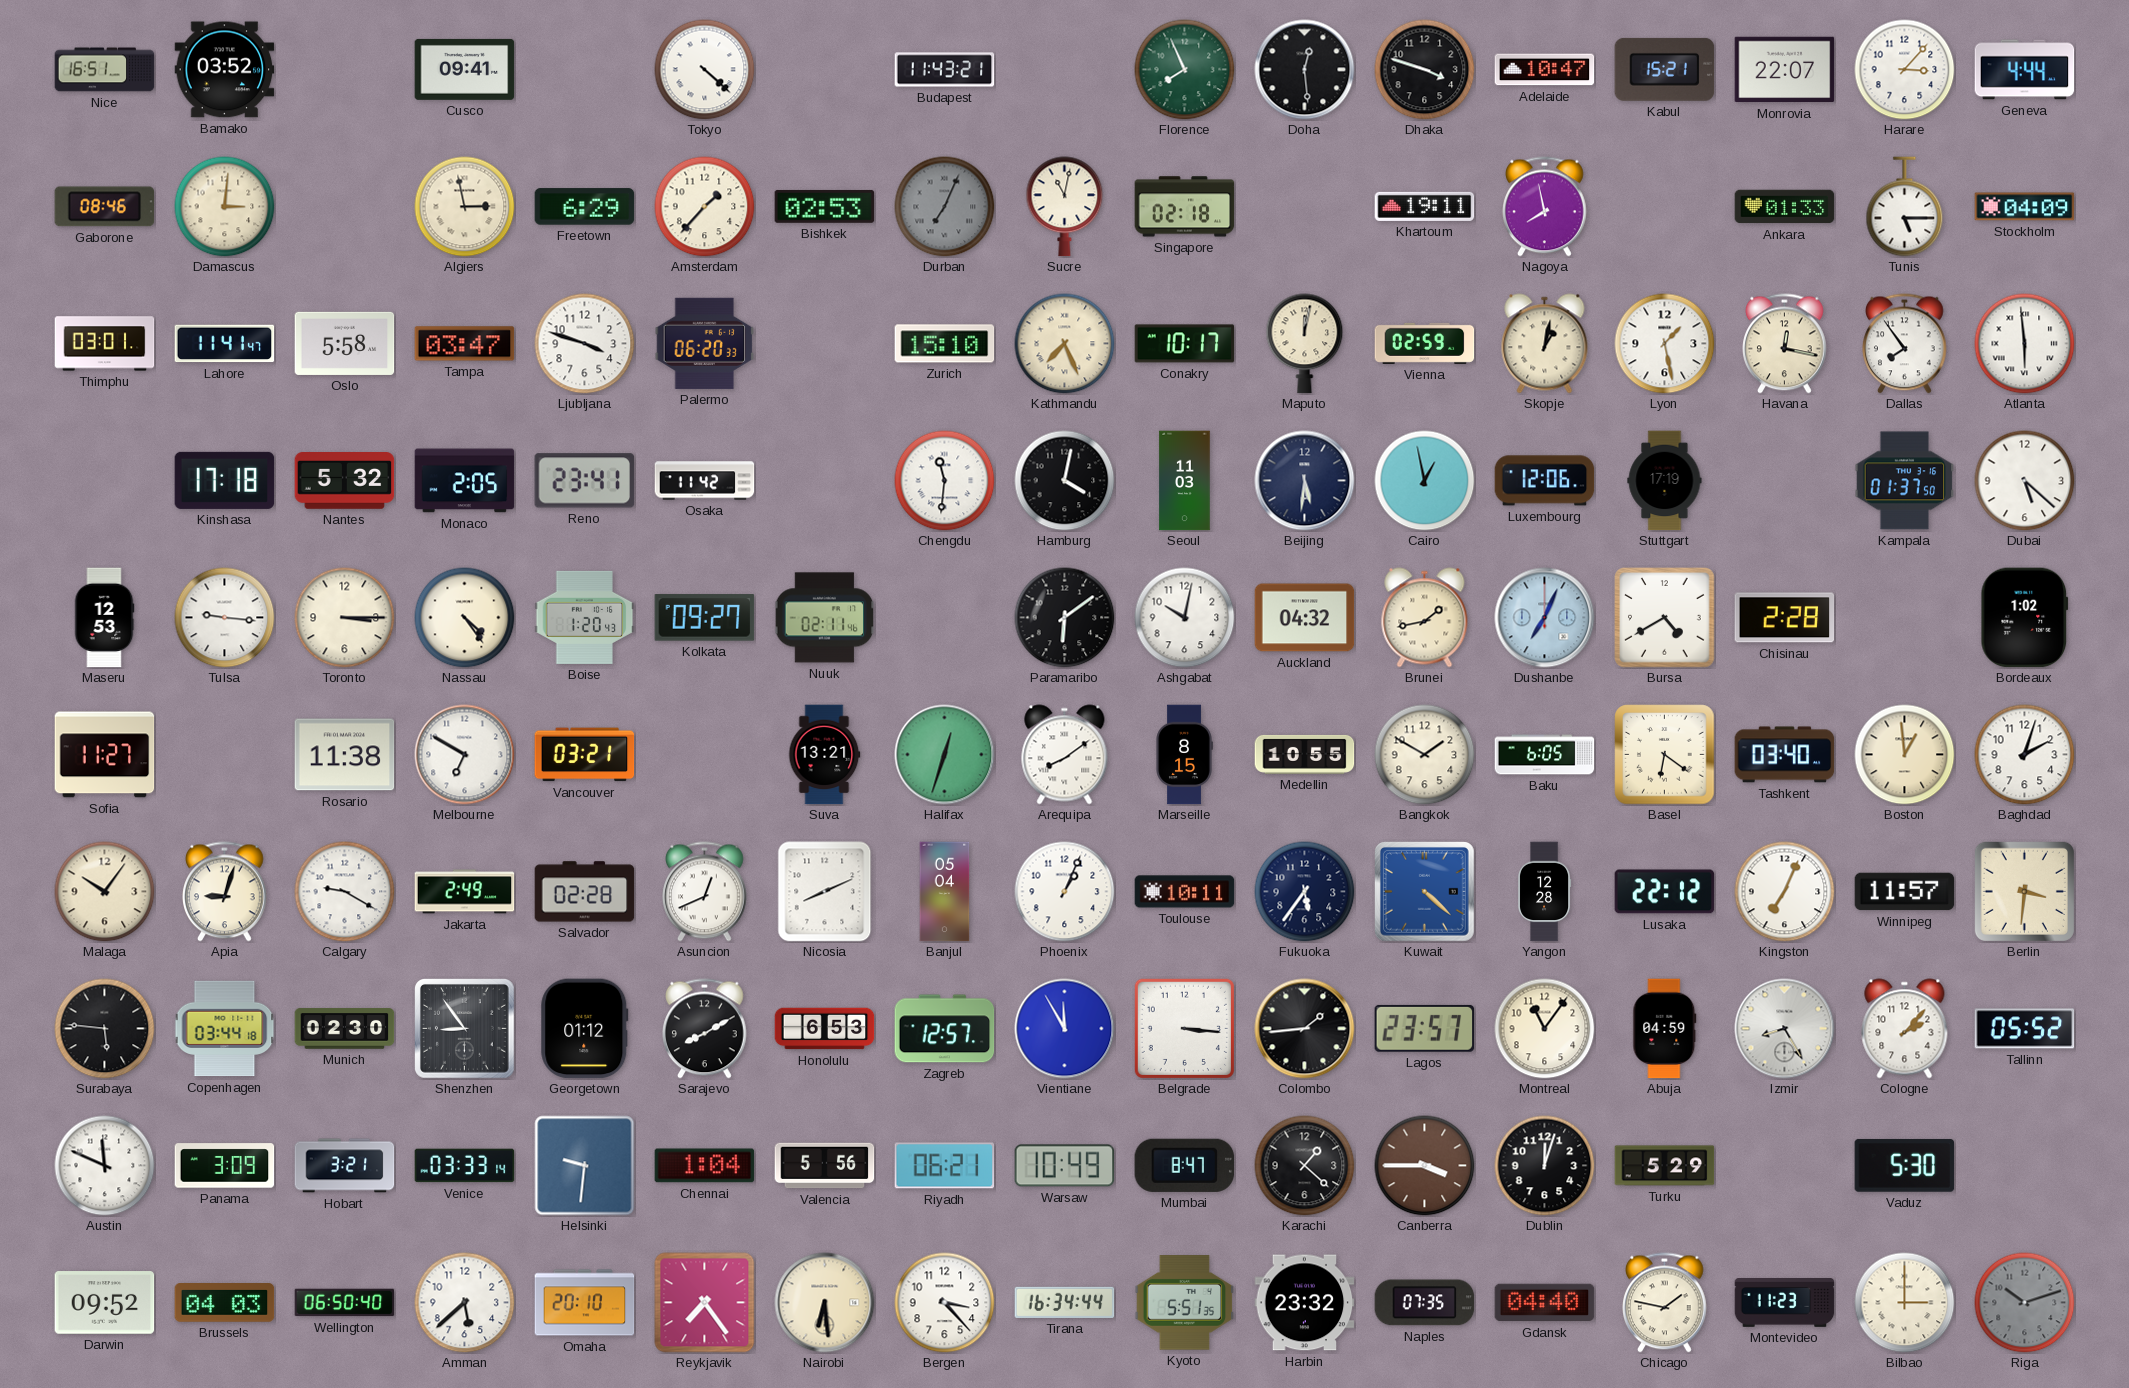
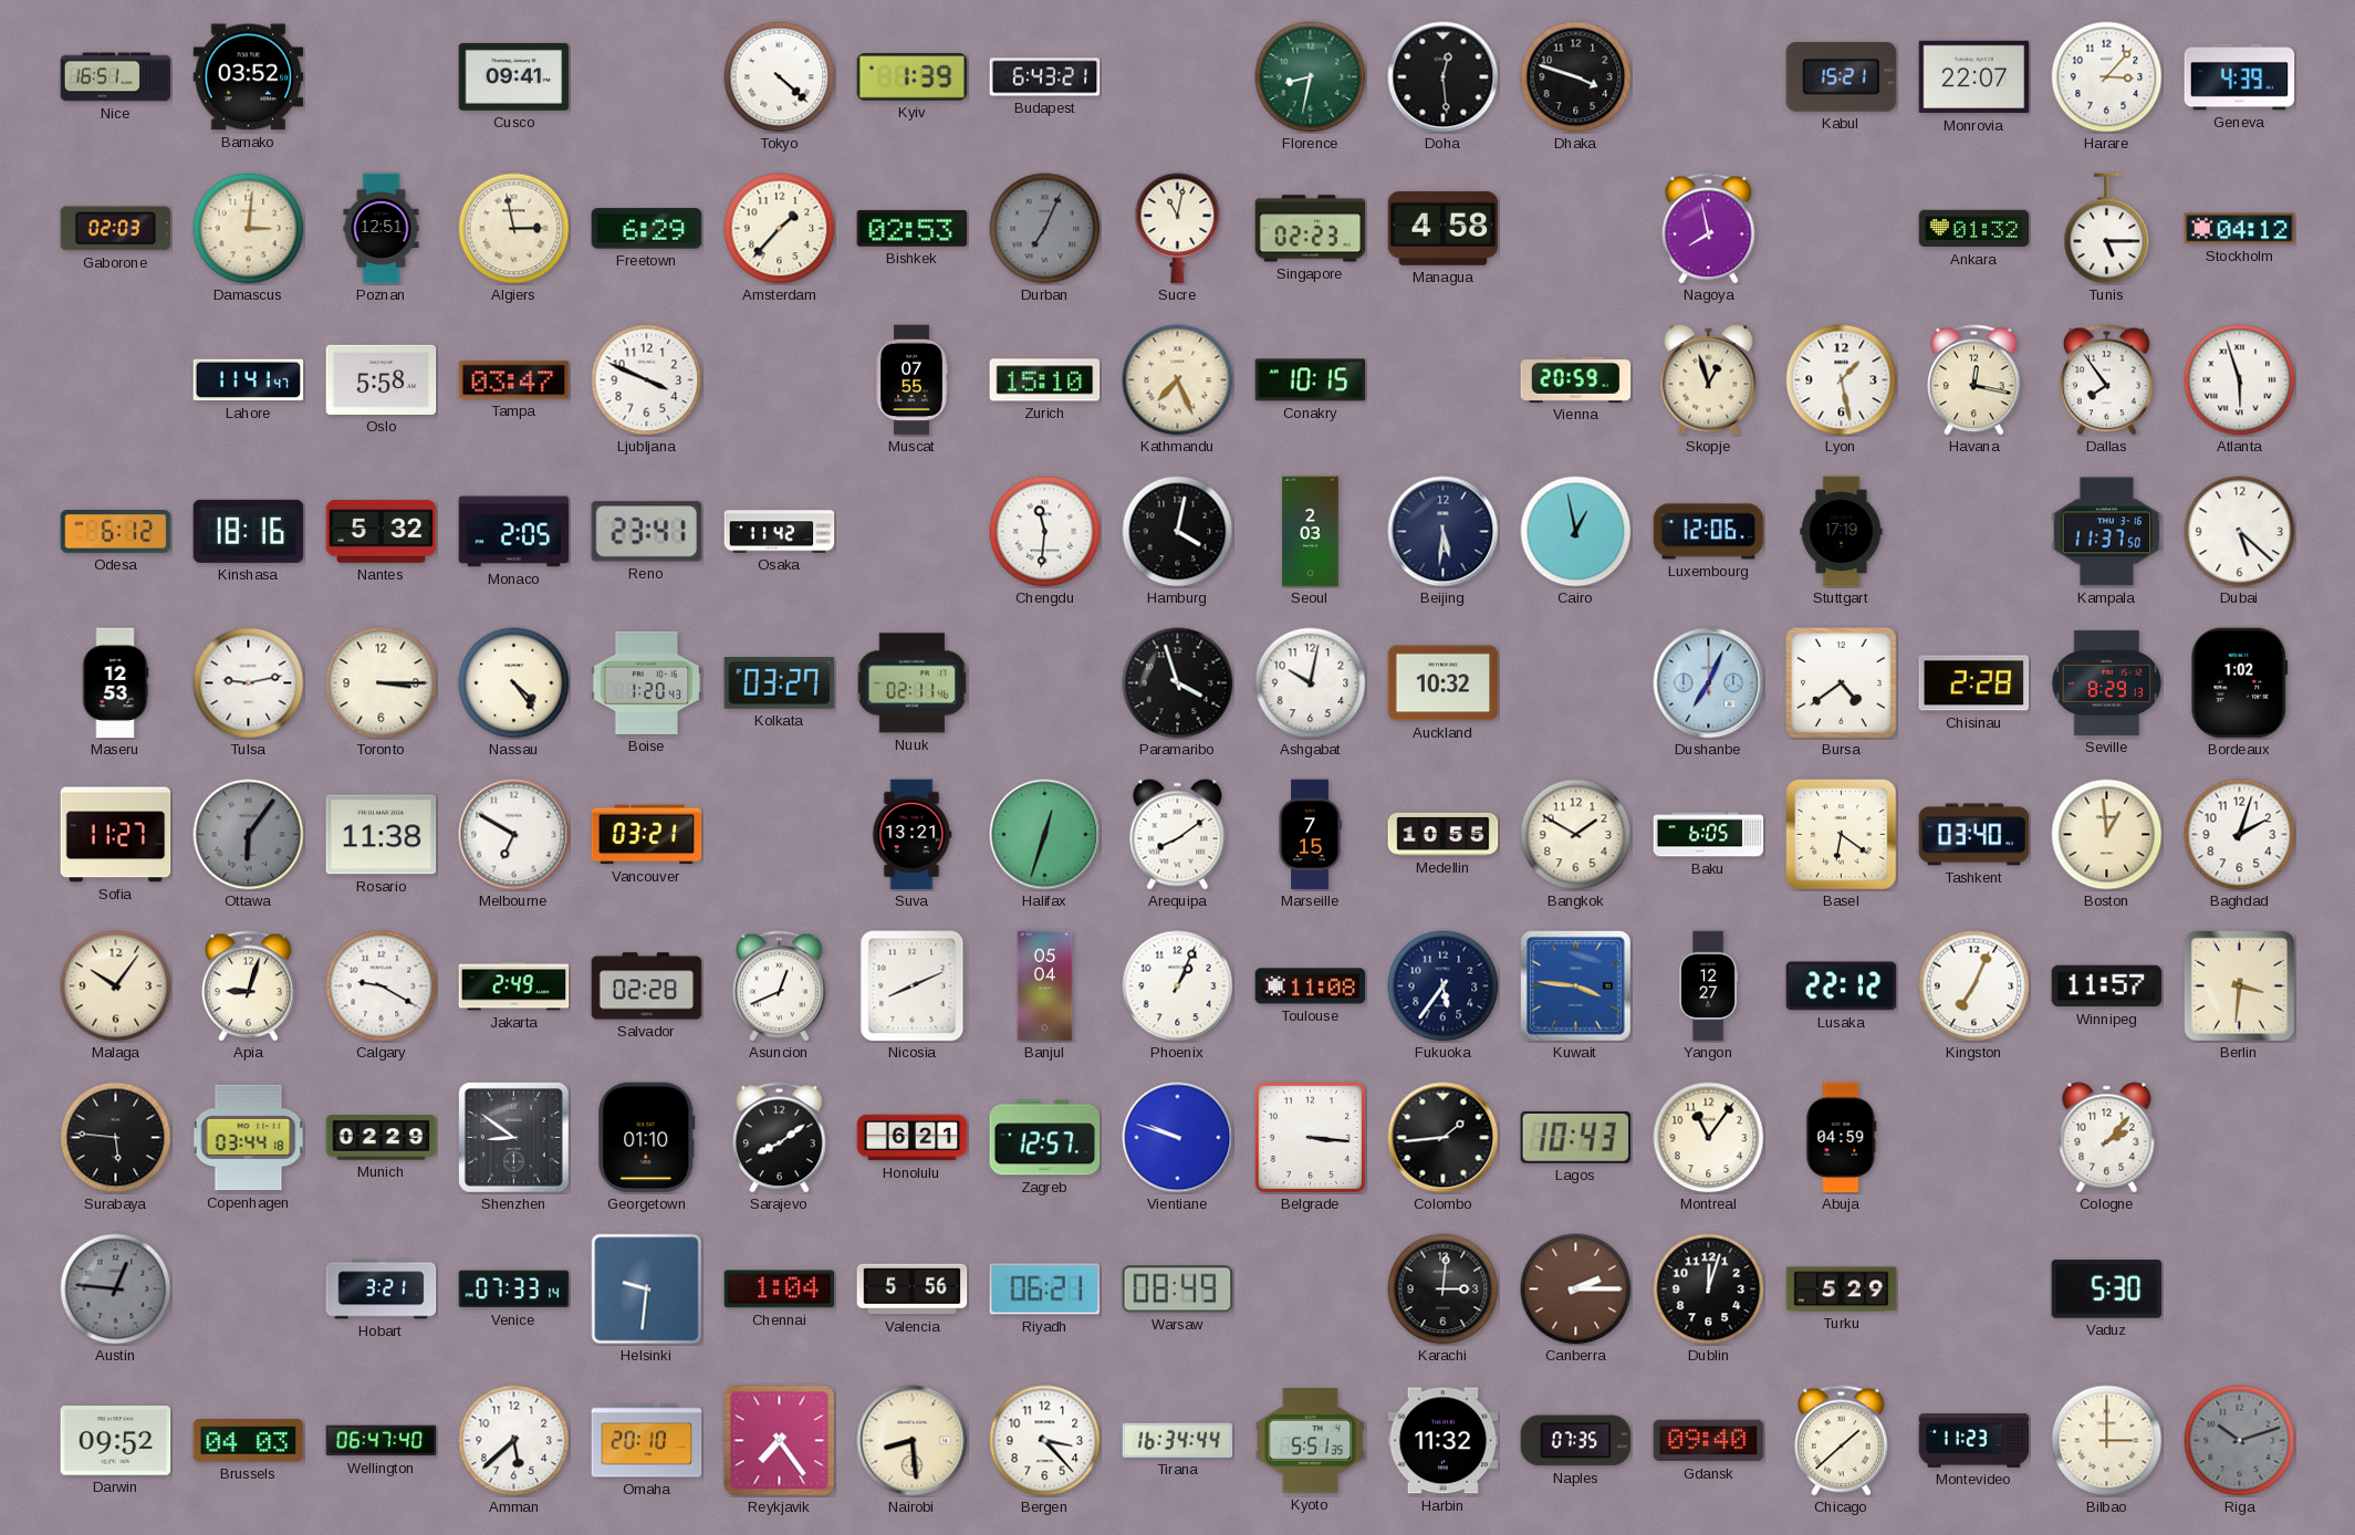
Kyiv: none -> 1:39 (913, 77)
Budapest: 11:43 -> 6:43 (1045, 77)
Florence: 7:56 -> 8:32 (1311, 77)
Adelaide: 10:47 -> none (1545, 70)
Geneva: 4:44 -> 4:39 (2240, 77)
Gaborone: 08:46 -> 02:03 (116, 229)
Poznan: none -> 12:51 (382, 229)
Singapore: 02:18 -> 02:23 (1311, 229)
Managua: none -> 4:58 (1444, 228)
Khartoum: 19:11 -> none (1425, 206)
Ankara: 01:33 -> 01:32 (1974, 229)
Stockholm: 04:09 -> 04:12 (2240, 229)
Thimphu: 03:01 -> none (105, 344)
Ljubljana: 3:48 -> 3:49 (647, 380)
Palermo: 06:20 -> none (705, 343)
Muscat: none -> 07:55 (911, 380)
Conakry: 10:17 -> 10:15 (1311, 380)
Maputo: 12:02 -> none (1305, 344)
Vienna: 02:59 -> 20:59 (1576, 379)
Skopje: 1:02 -> 12:57 (1709, 380)
Atlanta: 5:59 -> 5:57 (2240, 380)
Odesa: none -> 6:12 (116, 531)
Kinshasa: 17:18 -> 18:16 (249, 531)
Seoul: 11:03 -> 2:03 (1311, 532)
Kampala: 01:37 -> 11:37 (2107, 532)
Tulsa: 9:16 -> 9:13 (249, 683)
Kolkata: 09:27 -> 03:27 (780, 683)
Paramaribo: 6:09 -> 3:57 (1178, 683)
Auckland: 04:32 -> 10:32 (1444, 683)
Brunei: 1:43 -> none (1425, 618)
Bursa: 4:40 -> 4:39 (1842, 683)
Seville: none -> 8:29 (2107, 682)
Ottawa: none -> 6:06 (249, 835)
Marseille: 8:15 -> 7:15 (1310, 835)
Toulouse: 10:11 -> 11:08 (1311, 986)
Kuwait: 4:22 -> 3:46 (1576, 986)
Yangon: 12:28 -> 12:27 (1709, 986)
Munich: 02:30 -> 02:29 (382, 1138)
Shenzhen: 8:54 -> 8:51 (514, 1138)
Georgetown: 01:12 -> 01:10 (647, 1138)
Sarajevo: 8:10 -> 8:09 (780, 1138)
Honolulu: 6:53 -> 6:21 (913, 1138)
Vientiane: 11:55 -> 9:48 (1178, 1138)
Lagos: 23:57 -> 10:43 (1576, 1137)
Izmir: 8:25 -> none (1785, 1029)
Tallinn: 05:52 -> none (2025, 1029)
Austin: 11:49 -> 12:46 (116, 1289)
Austin dial: white -> grey (116, 1289)
Panama: 3:09 -> none (225, 1166)
Venice: 03:33 -> 07:33 (514, 1289)
Warsaw: 10:49 -> 08:49 (1178, 1289)
Mumbai: 8:47 -> none (1185, 1165)
Karachi: 1:22 -> 3:01 (1444, 1289)
Canberra: 3:45 -> 2:15 (1576, 1289)
Wellington: 06:50 -> 06:47 (382, 1441)
Nairobi: 6:29 -> 8:29 (913, 1441)
Harbin: 23:32 -> 11:32 (1444, 1441)
Gdansk: 04:40 -> 09:40 (1709, 1441)
Chicago: 1:47 -> 1:38 (1842, 1441)
